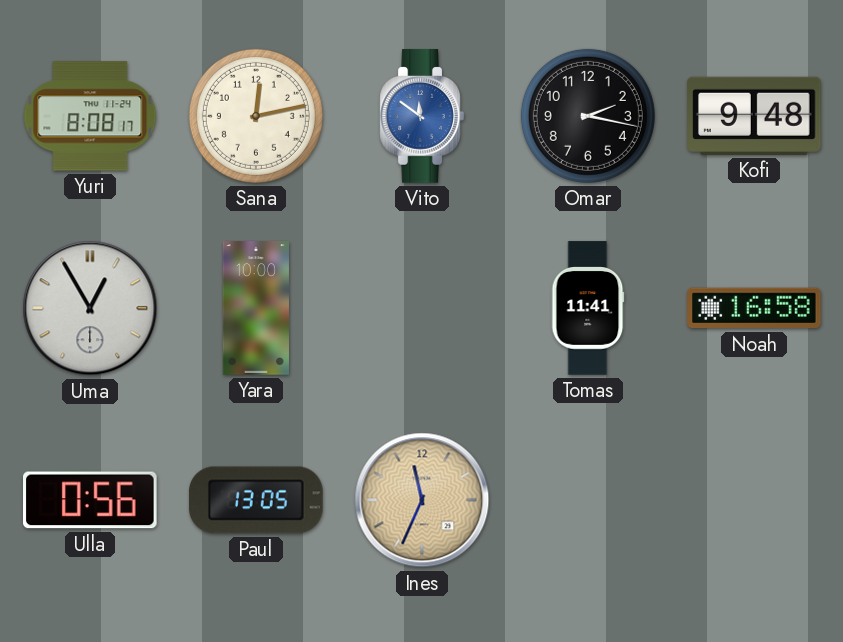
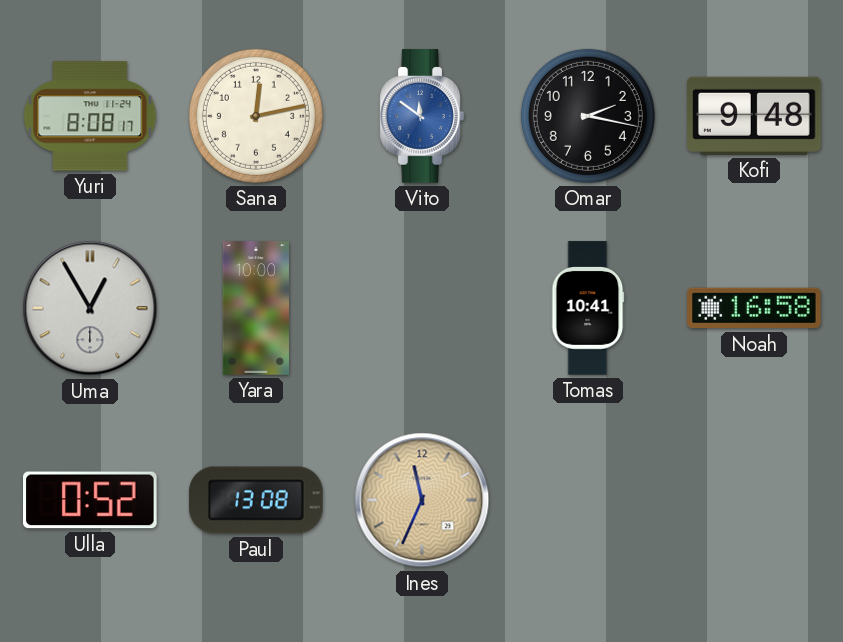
Tomas: 11:41 -> 10:41 (588, 308)
Ulla: 0:56 -> 0:52 (90, 500)
Paul: 13:05 -> 13:08 (256, 500)
